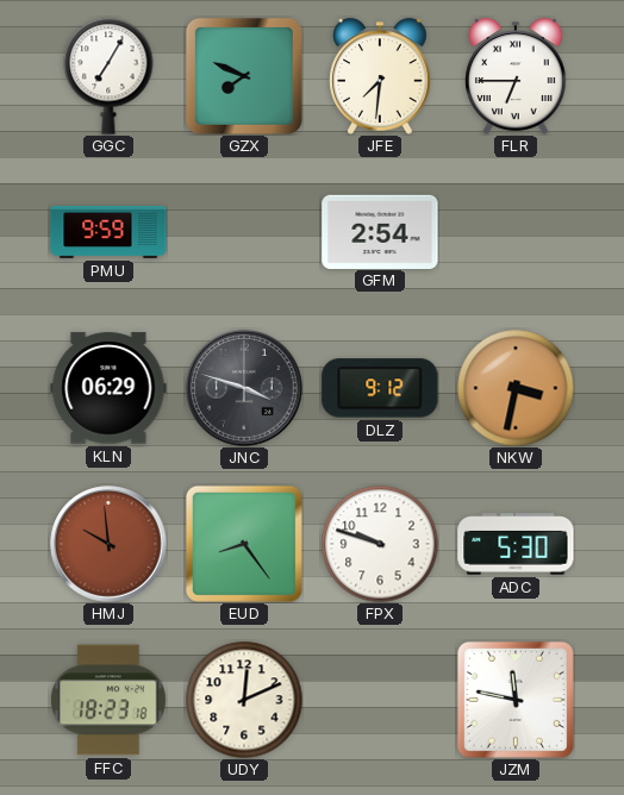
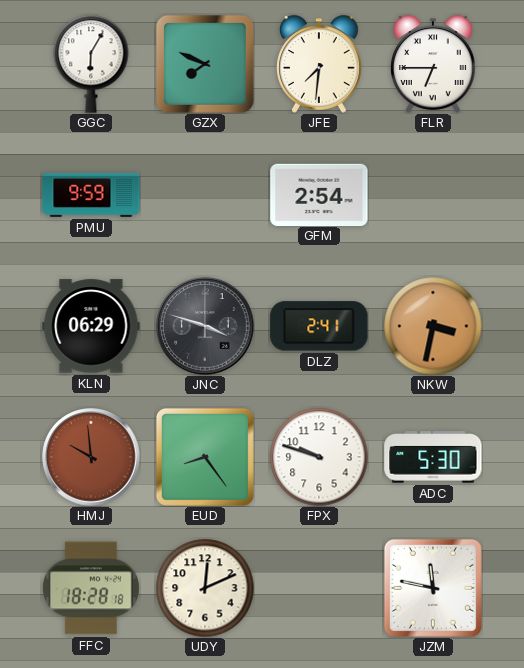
GGC: 7:05 -> 6:05 (91, 64)
DLZ: 9:12 -> 2:41 (319, 326)
FFC: 18:23 -> 18:28 (91, 588)
